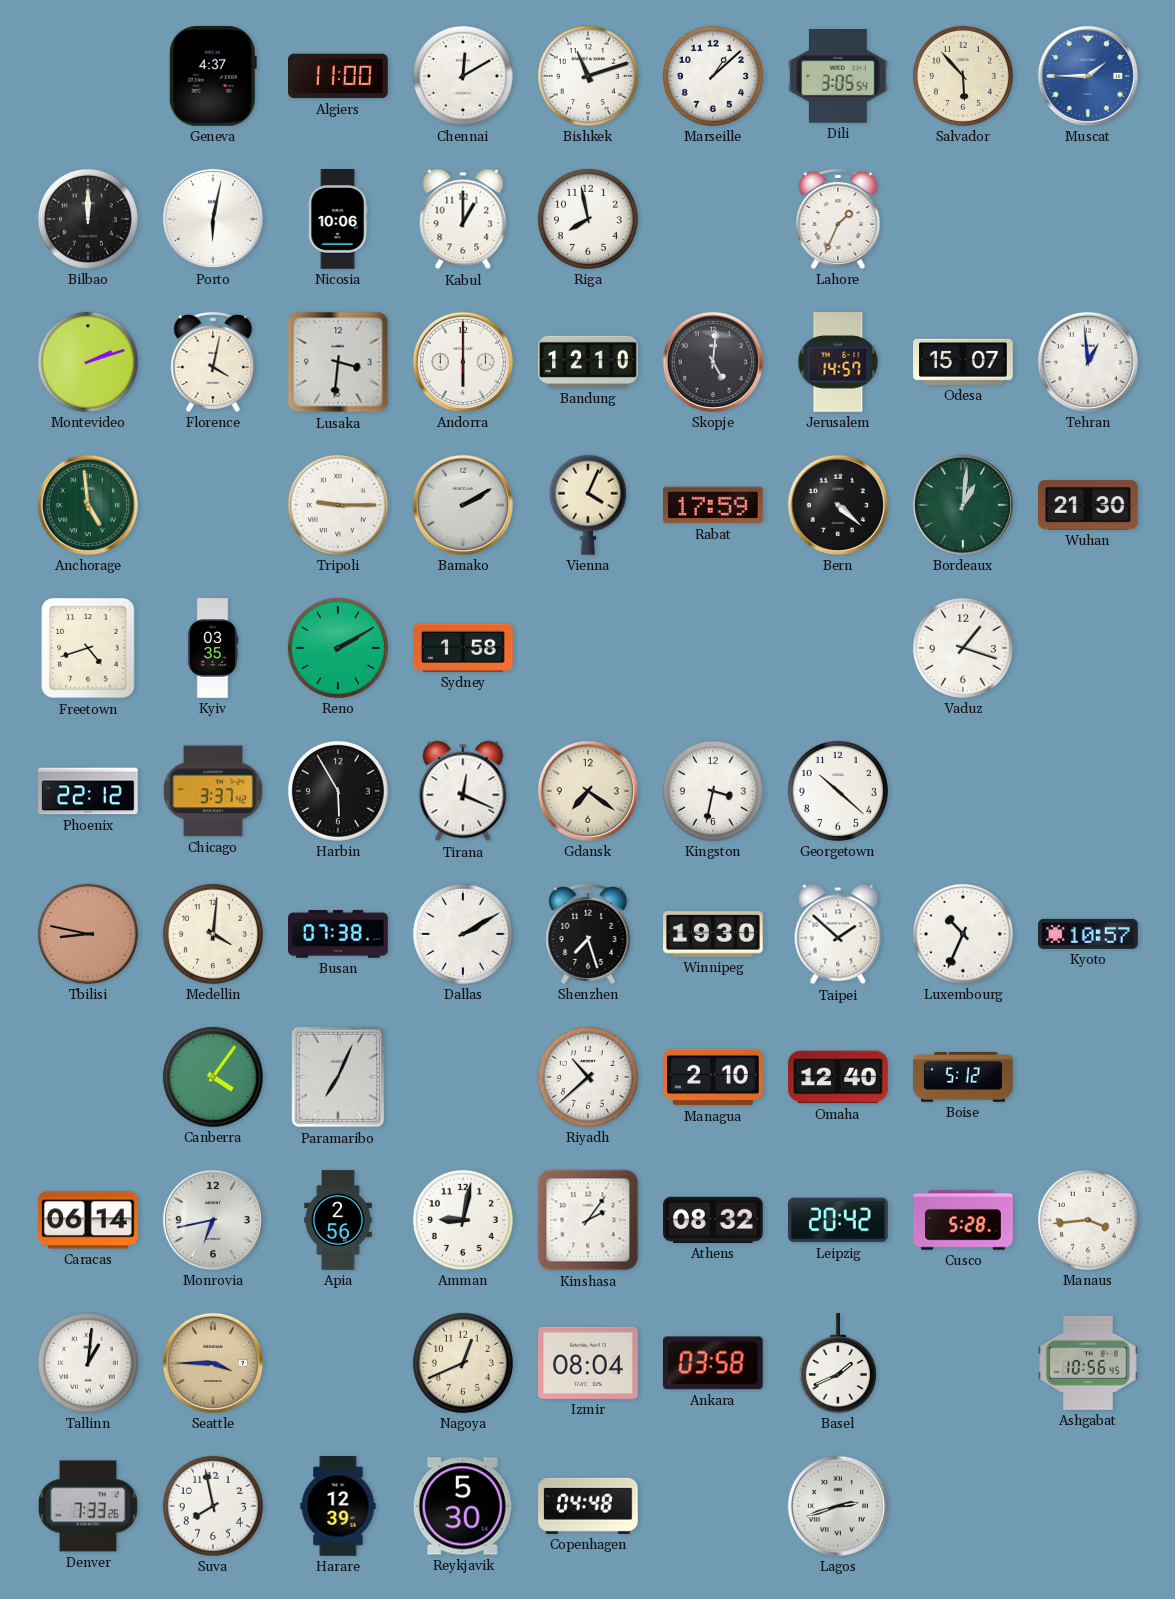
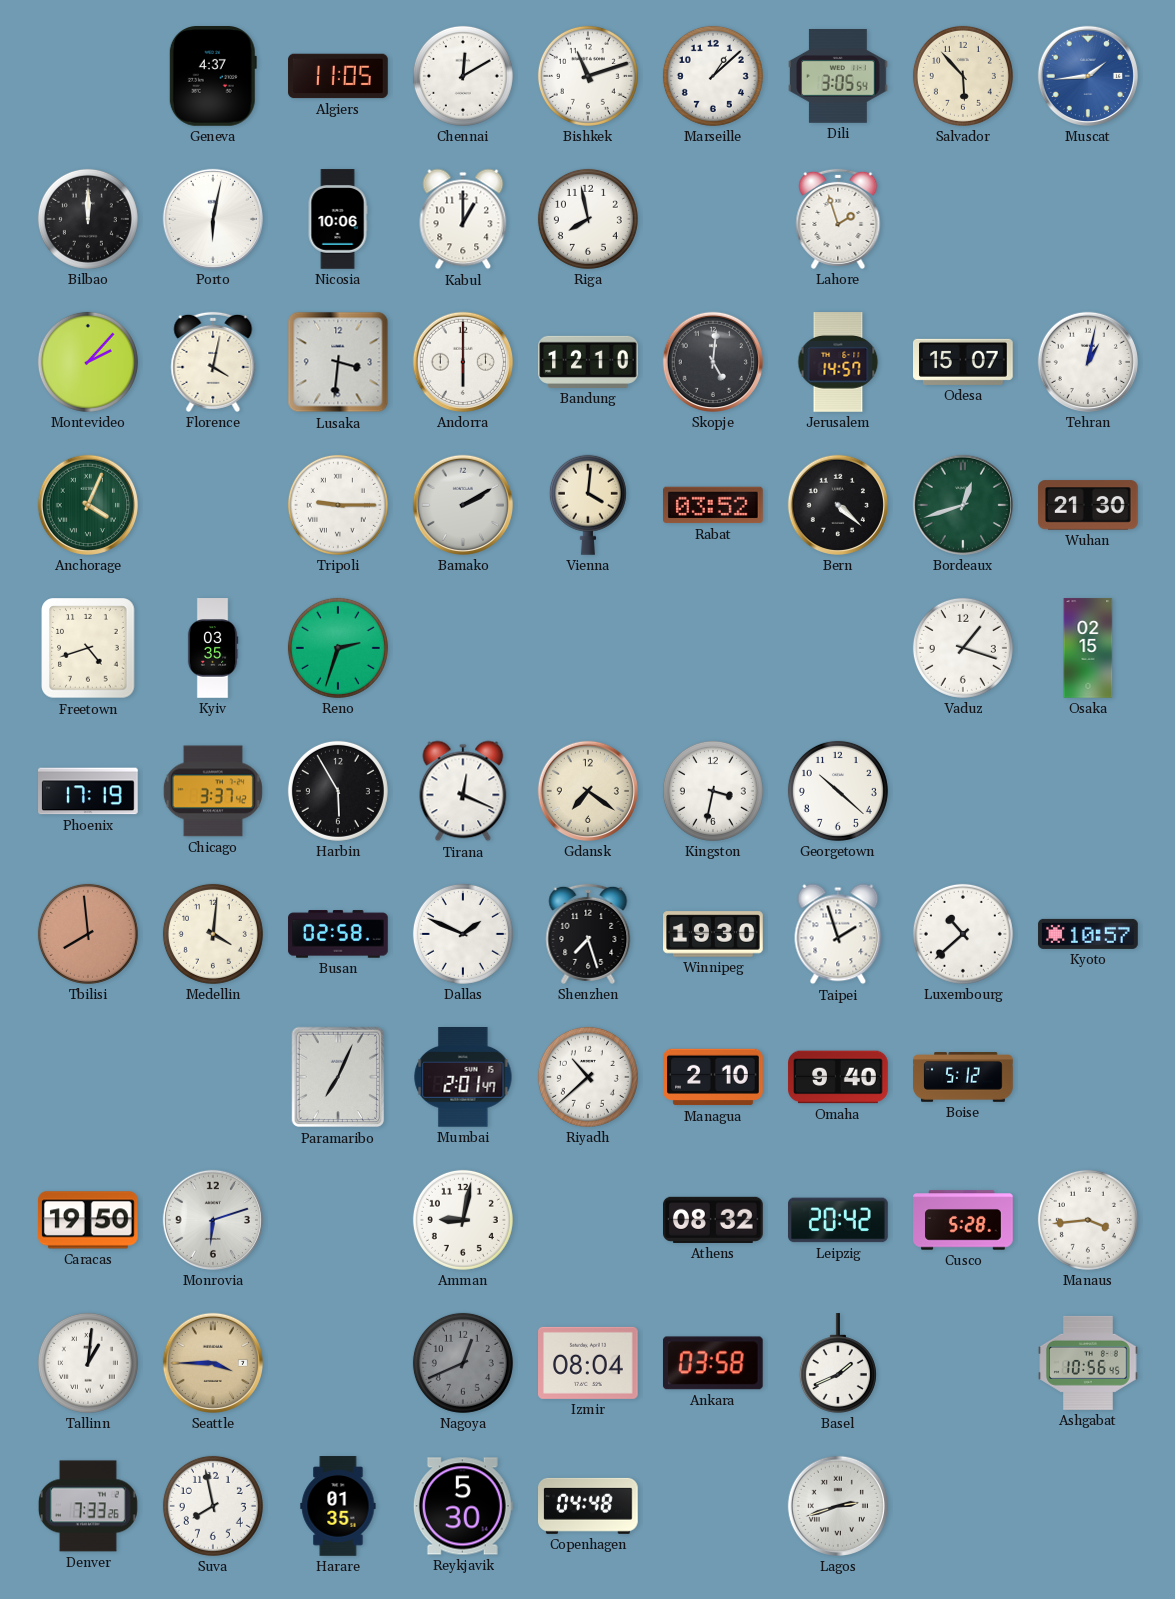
Algiers: 11:00 -> 11:05 (338, 76)
Muscat: 1:45 -> 1:44 (1088, 76)
Lahore: 1:34 -> 1:57 (838, 219)
Montevideo: 2:12 -> 2:07 (88, 362)
Tehran: 12:59 -> 1:02 (1088, 362)
Anchorage: 4:59 -> 4:04 (88, 505)
Vienna: 4:04 -> 4:01 (588, 505)
Rabat: 17:59 -> 03:52 (714, 505)
Bordeaux: 1:01 -> 12:42 (963, 505)
Reno: 2:10 -> 2:33 (338, 648)
Sydney: 1:58 -> none (463, 648)
Osaka: none -> 02:15 (1088, 648)
Phoenix: 22:12 -> 17:19 (88, 791)
Tbilisi: 8:47 -> 7:59 (88, 934)
Busan: 07:38 -> 02:58 (338, 934)
Dallas: 2:10 -> 1:49 (463, 934)
Taipei: 1:52 -> 1:57 (838, 934)
Luxembourg: 10:34 -> 10:38 (963, 934)
Canberra: 4:06 -> none (213, 1077)
Mumbai: none -> 2:01 (463, 1078)
Omaha: 12:40 -> 9:40 (838, 1077)
Caracas: 06:14 -> 19:50 (89, 1220)
Monrovia: 6:43 -> 6:12 (213, 1220)
Apia: 2:56 -> none (338, 1220)
Kinshasa: 2:06 -> none (588, 1220)
Nagoya dial: cream -> grey (463, 1363)
Harare: 12:39 -> 01:35 (338, 1506)
